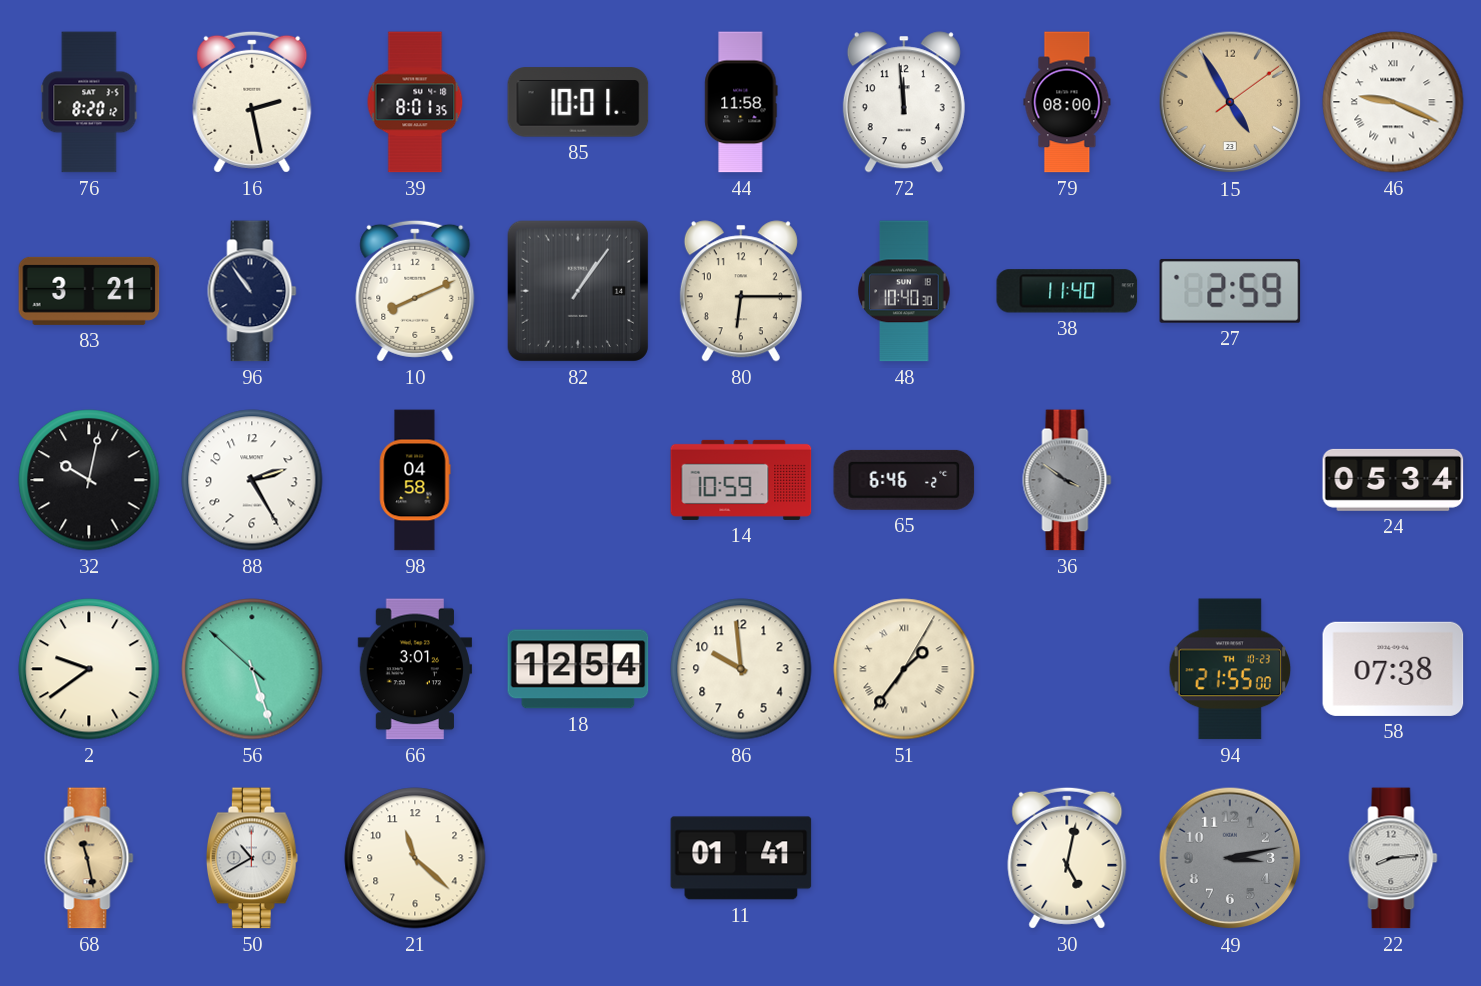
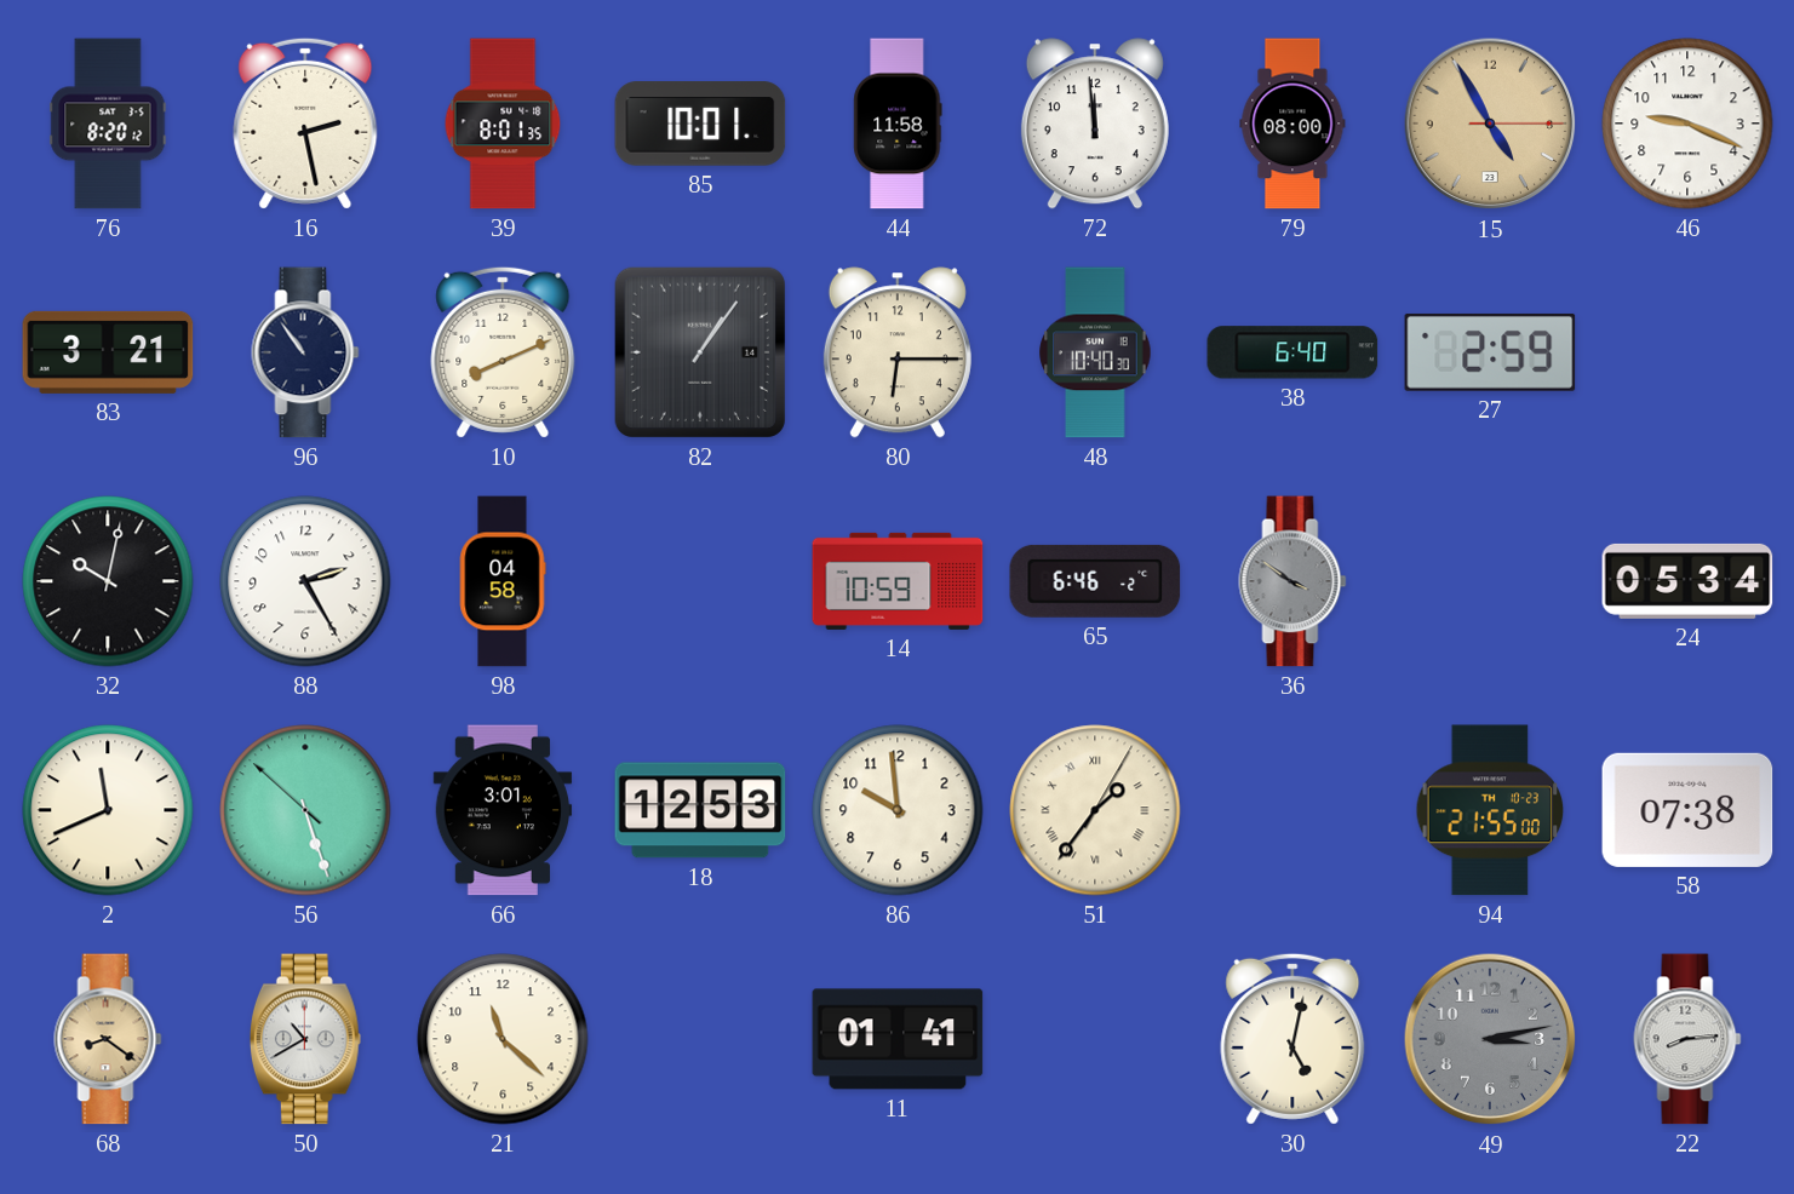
15: 4:55:09 -> 4:55:15 (1490, 124)
46 numerals: Roman -> Arabic (1687, 124)
38: 11:40 -> 6:40 (1293, 352)
2: 9:39 -> 11:41 (108, 810)
18: 12:54 -> 12:53 (700, 810)
68: 11:28 -> 8:21 (108, 1039)
